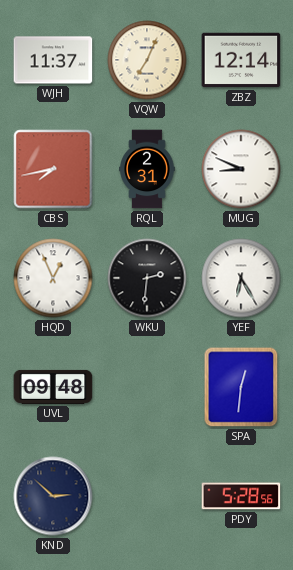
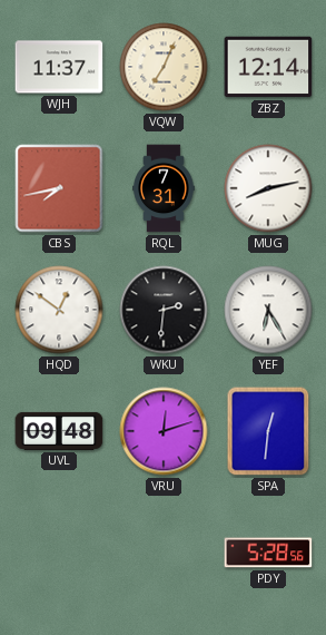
RQL: 2:31 -> 7:31 (164, 188)
MUG: 8:49 -> 8:13 (268, 188)
HQD: 12:56 -> 12:51 (59, 310)
VRU: none -> 12:12 (164, 431)
KND: 2:52 -> none (53, 496)
